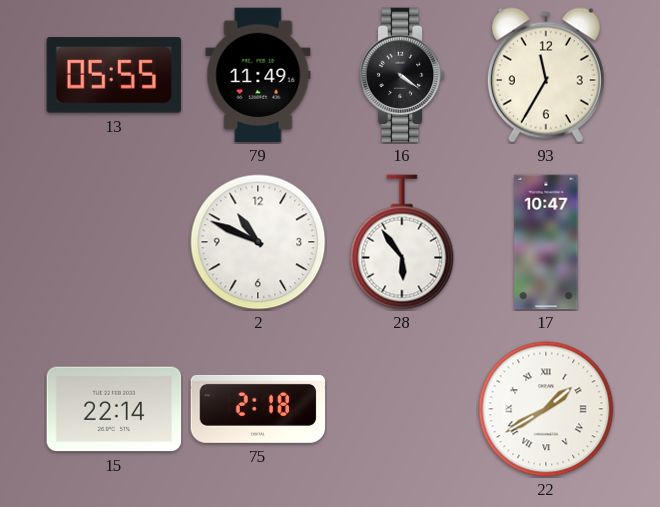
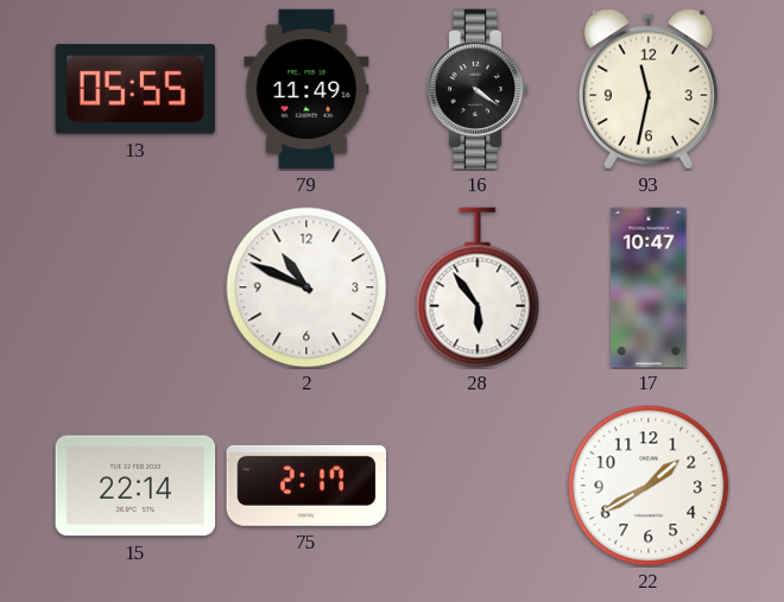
93: 11:35 -> 11:32 (649, 89)
75: 2:18 -> 2:17 (306, 486)
22 numerals: Roman -> Arabic (649, 486)
